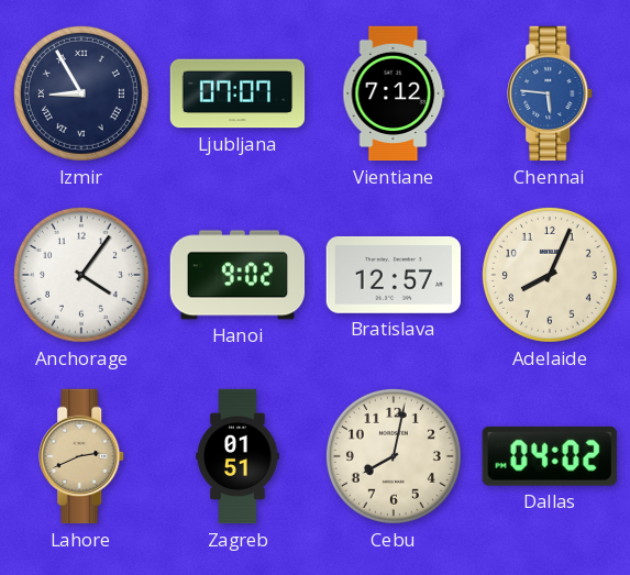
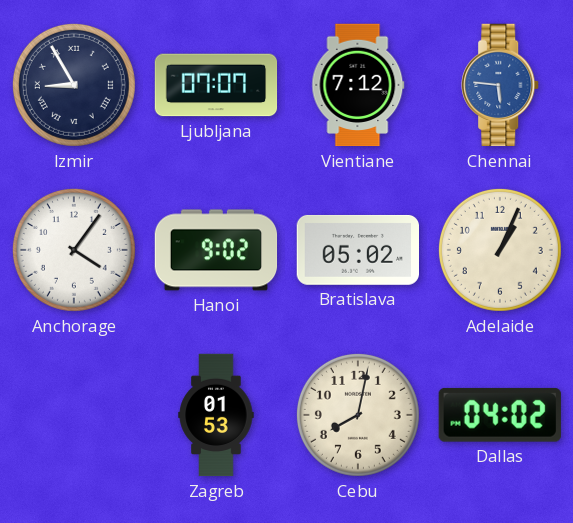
Bratislava: 12:57 -> 05:02 (357, 250)
Adelaide: 8:04 -> 1:04 (500, 250)
Lahore: 2:41 -> none (82, 456)
Zagreb: 01:51 -> 01:53 (216, 415)
